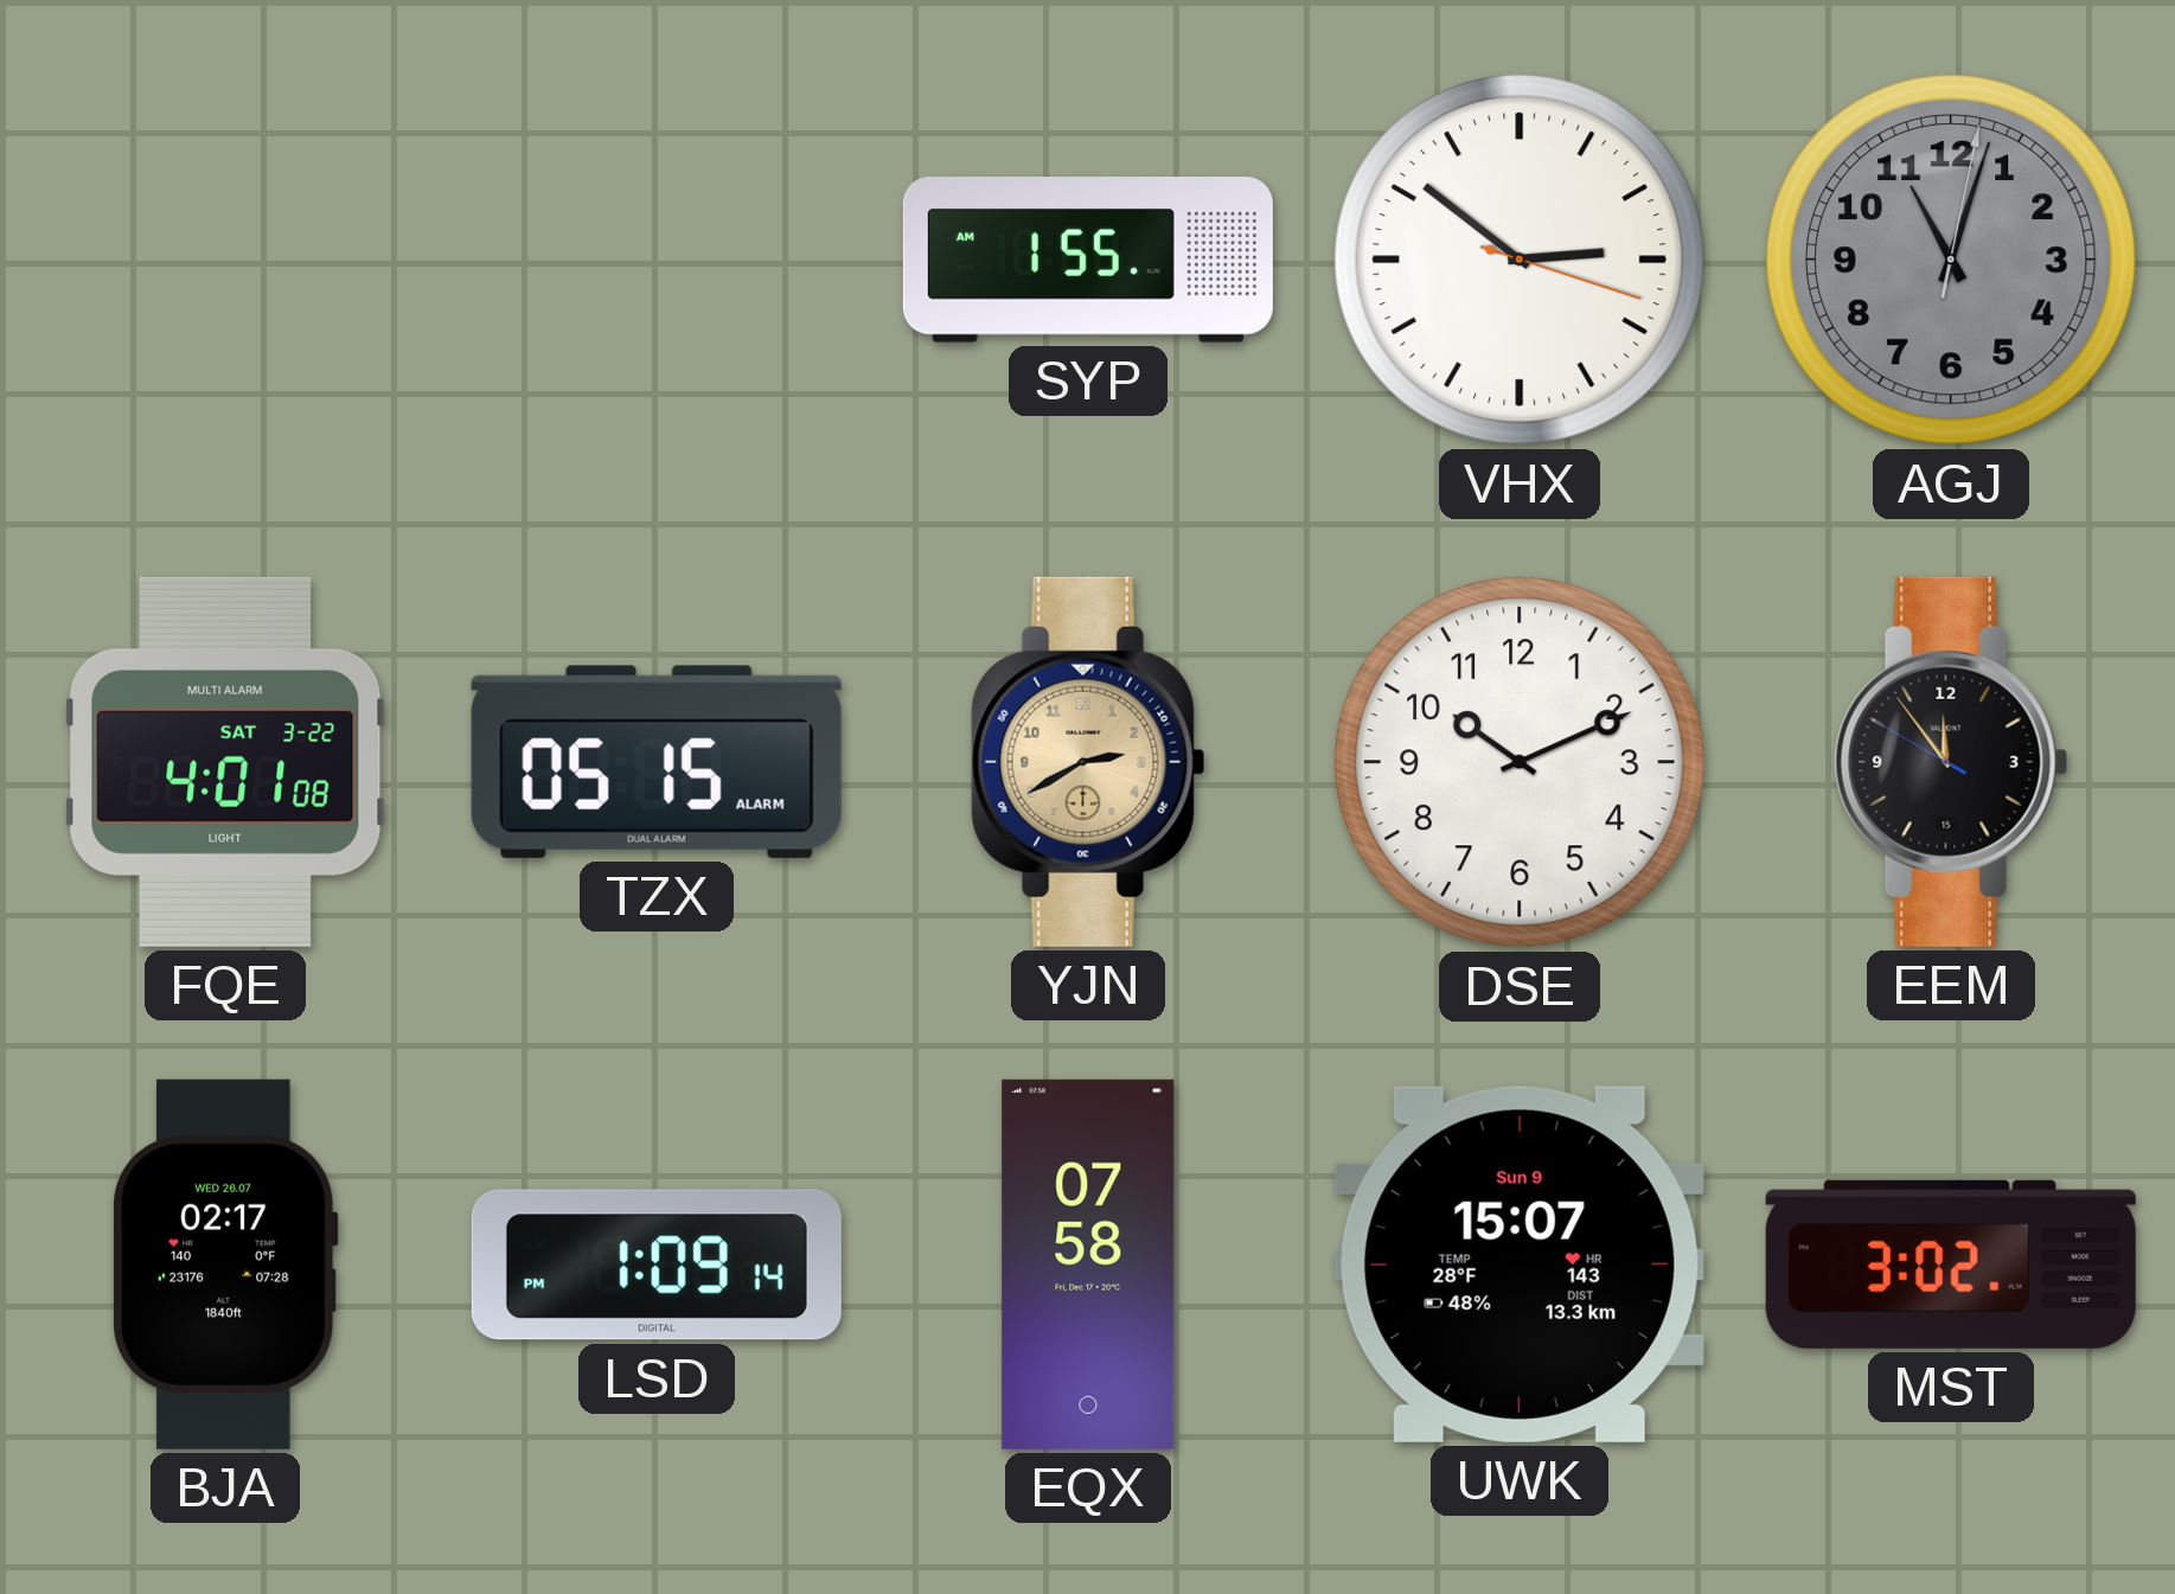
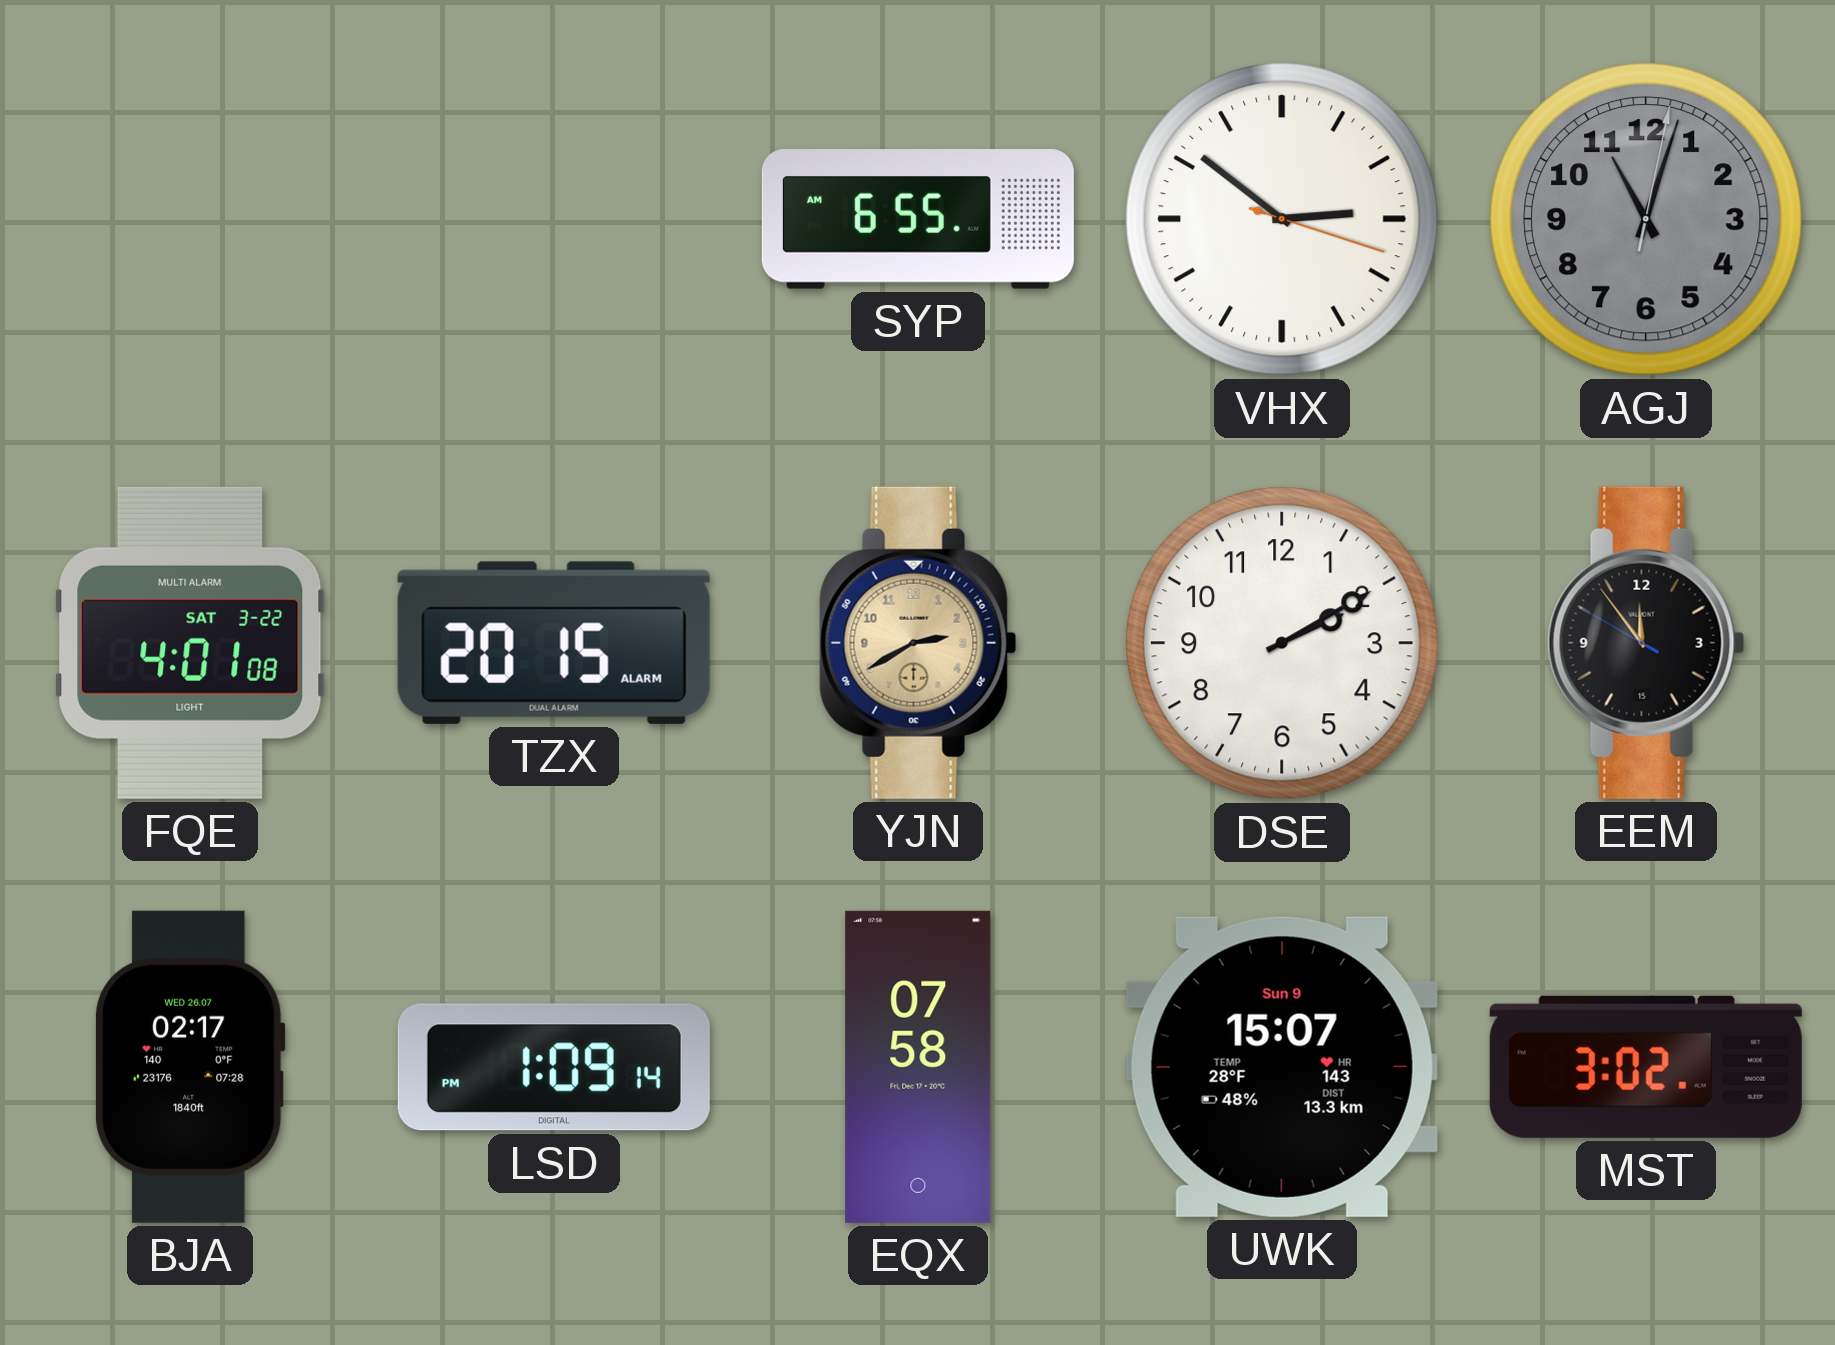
SYP: 1:55 -> 6:55 (918, 219)
TZX: 05:15 -> 20:15 (554, 643)
DSE: 10:11 -> 2:10 (1282, 643)
